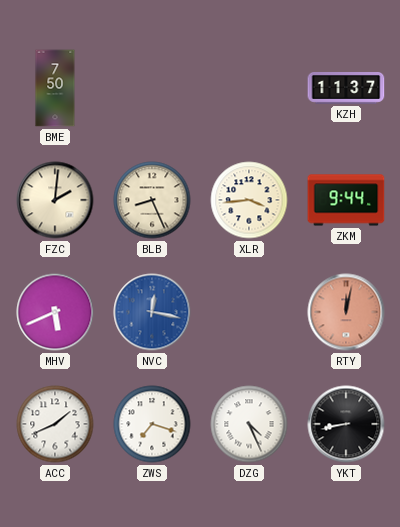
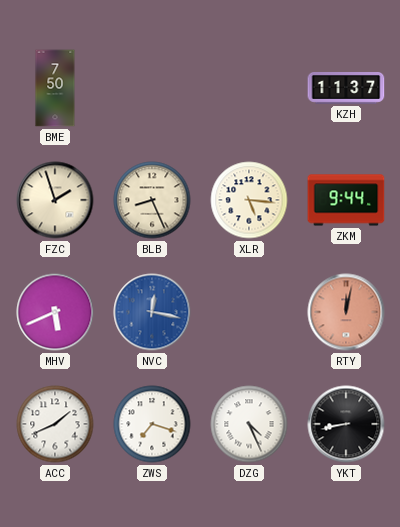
FZC: 2:01 -> 1:57 (55, 200)
XLR: 3:44 -> 5:16 (249, 200)
